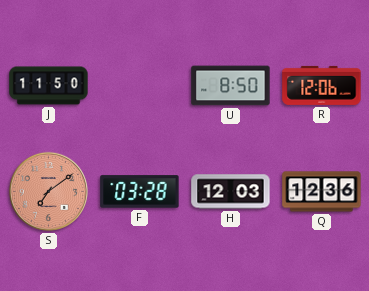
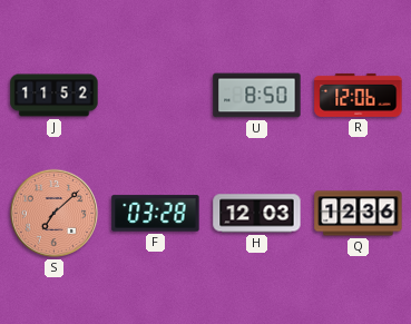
J: 11:50 -> 11:52 (55, 96)
S: 7:09 -> 7:08 (53, 213)
